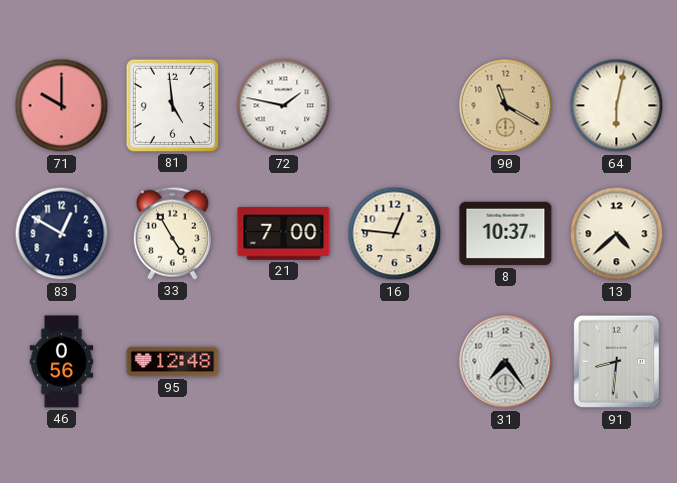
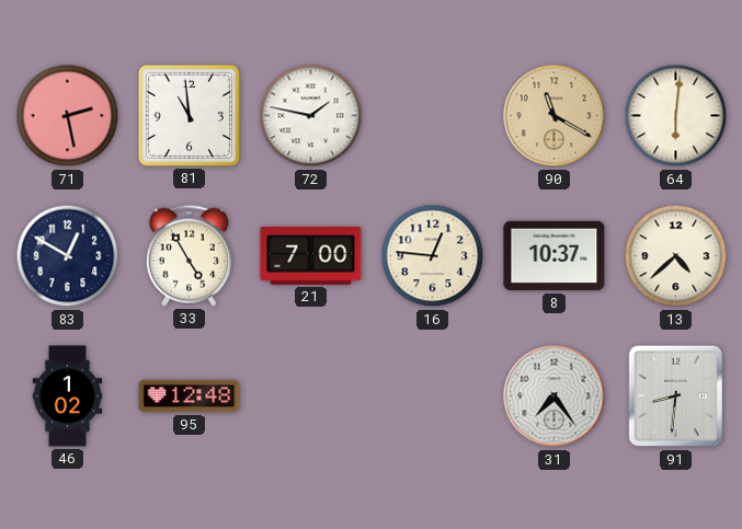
71: 10:00 -> 2:28 (68, 116)
81: 4:59 -> 10:59 (189, 115)
64: 6:02 -> 6:01 (676, 116)
46: 0:56 -> 1:02 (68, 396)
